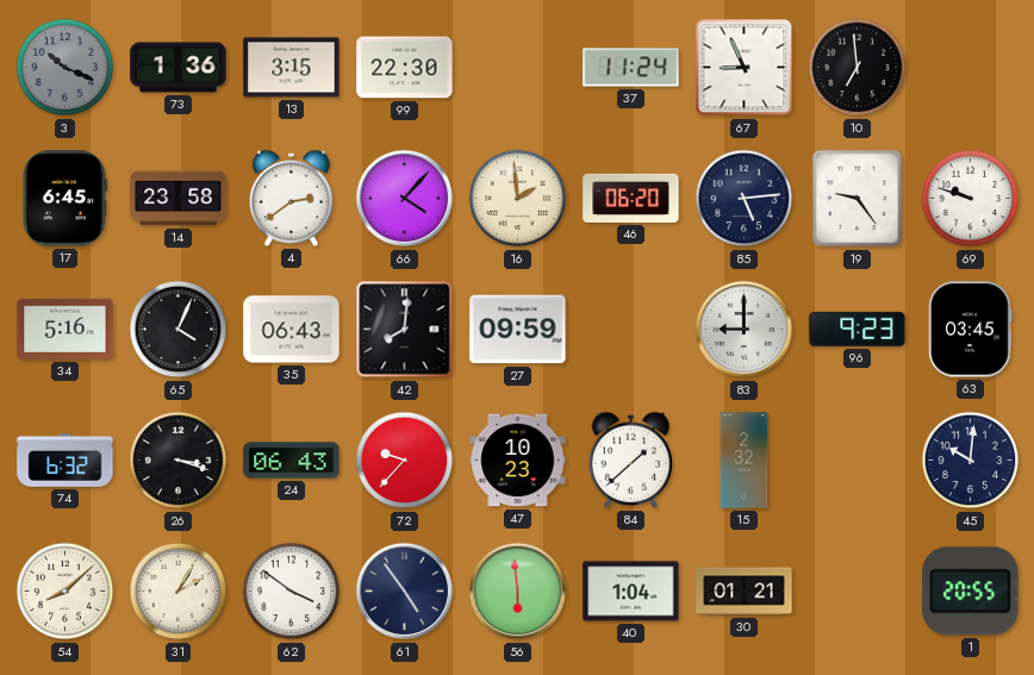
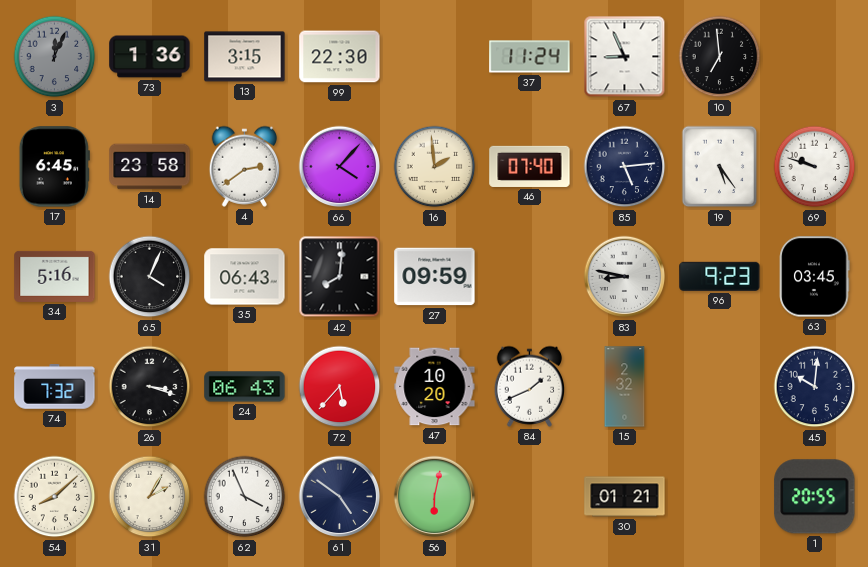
3: 10:19 -> 12:04 (55, 57)
46: 06:20 -> 07:40 (530, 166)
19: 9:24 -> 5:24 (720, 167)
83: 9:00 -> 8:47 (625, 277)
74: 6:32 -> 7:32 (55, 387)
72: 9:37 -> 5:37 (340, 387)
47: 10:23 -> 10:20 (435, 387)
84: 1:38 -> 1:41 (529, 386)
62: 3:51 -> 3:56 (245, 497)
61: 4:54 -> 4:51 (340, 497)
56: 5:59 -> 6:02 (435, 497)
40: 1:04 -> none (631, 592)
